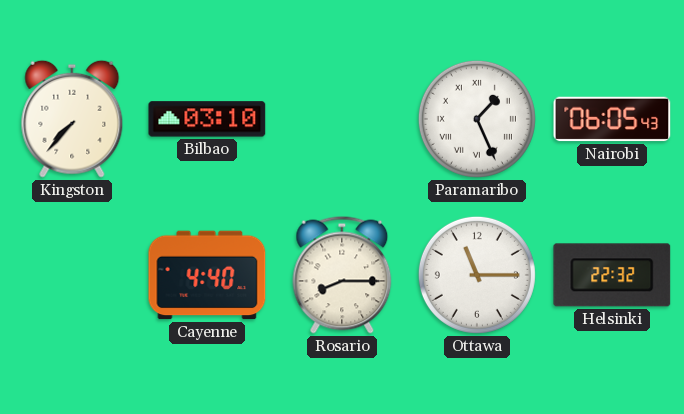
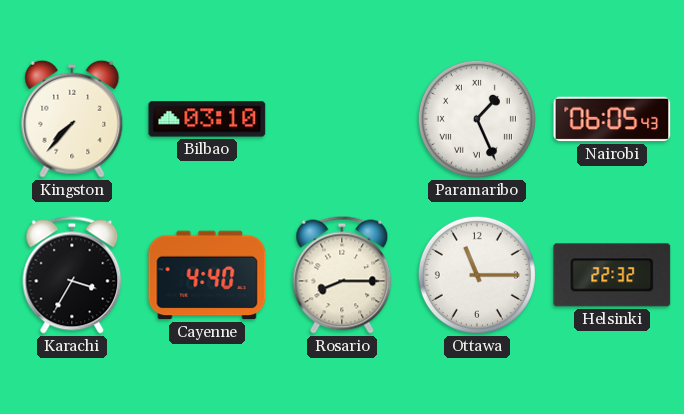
Karachi: none -> 3:35 (72, 275)
